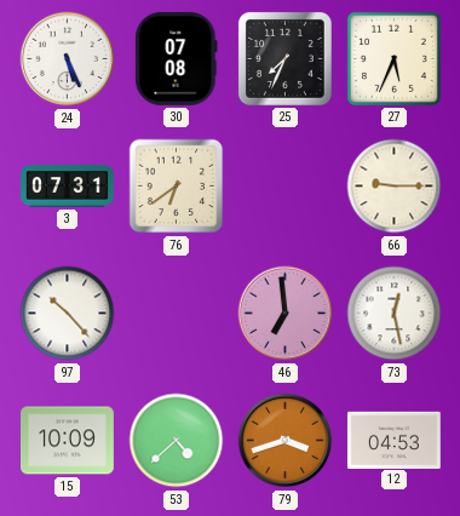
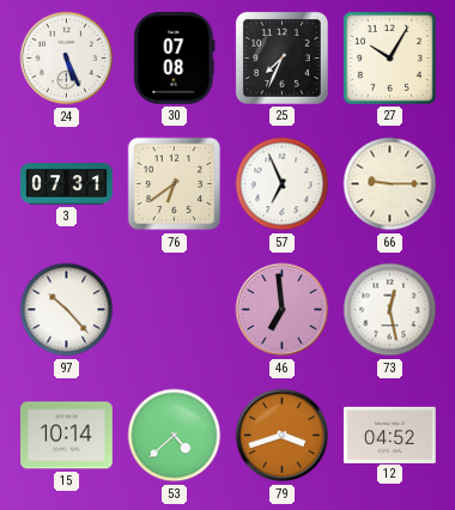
27: 5:34 -> 10:05 (389, 57)
57: none -> 6:56 (283, 184)
15: 10:09 -> 10:14 (67, 436)
12: 04:53 -> 04:52 (390, 435)
